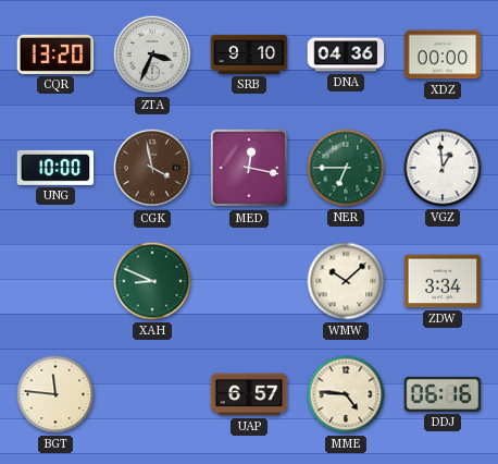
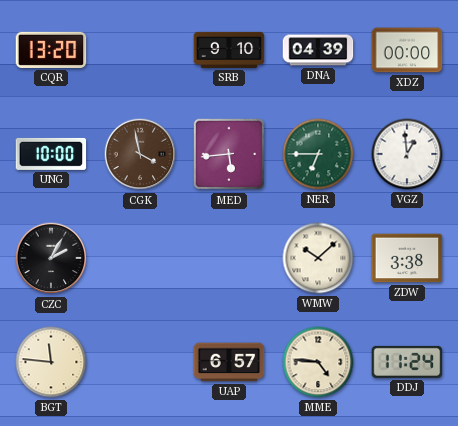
ZTA: 3:34 -> none (152, 54)
DNA: 04:36 -> 04:39 (318, 50)
MED: 12:17 -> 5:44 (229, 154)
CZC: none -> 2:05 (51, 258)
XAH: 8:49 -> none (152, 281)
ZDW: 3:34 -> 3:38 (407, 258)
DDJ: 06:16 -> 11:24 (407, 362)
